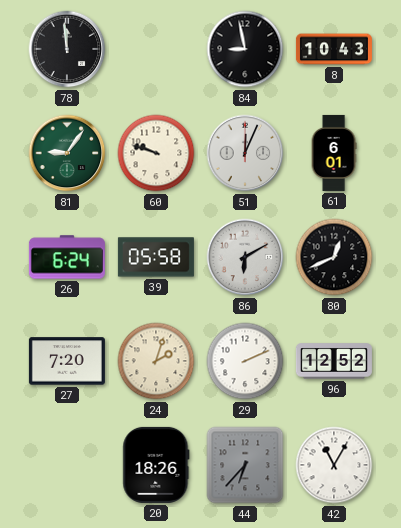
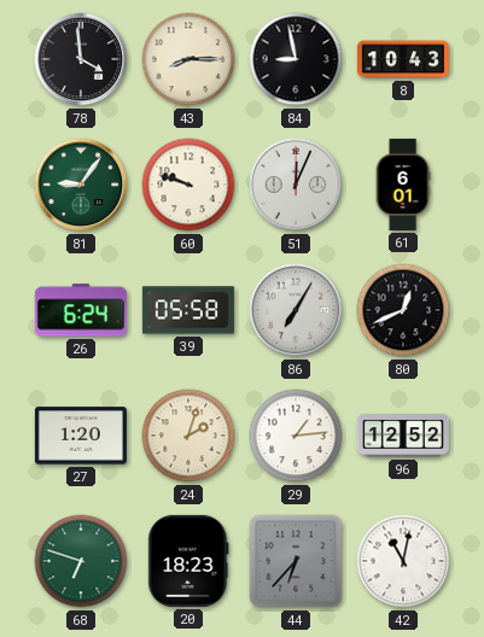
78: 11:59 -> 3:59 (81, 59)
43: none -> 8:15 (188, 59)
86: 6:10 -> 7:05 (296, 310)
27: 7:20 -> 1:20 (81, 436)
29: 2:11 -> 1:14 (296, 436)
68: none -> 6:48 (81, 561)
20: 18:26 -> 18:23 (188, 561)
42: 11:05 -> 11:02 (403, 561)
